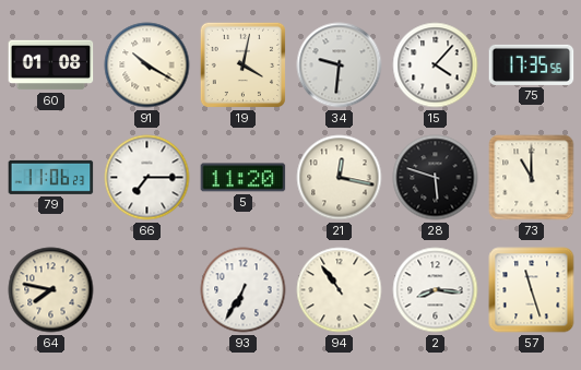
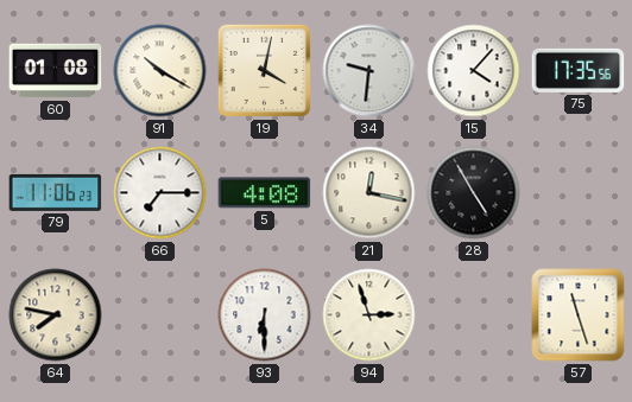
5: 11:20 -> 4:08 (265, 193)
28: 5:48 -> 4:55 (474, 193)
73: 11:00 -> none (532, 178)
93: 6:35 -> 6:30 (265, 315)
94: 10:54 -> 2:57 (369, 315)
2: 8:16 -> none (436, 290)
